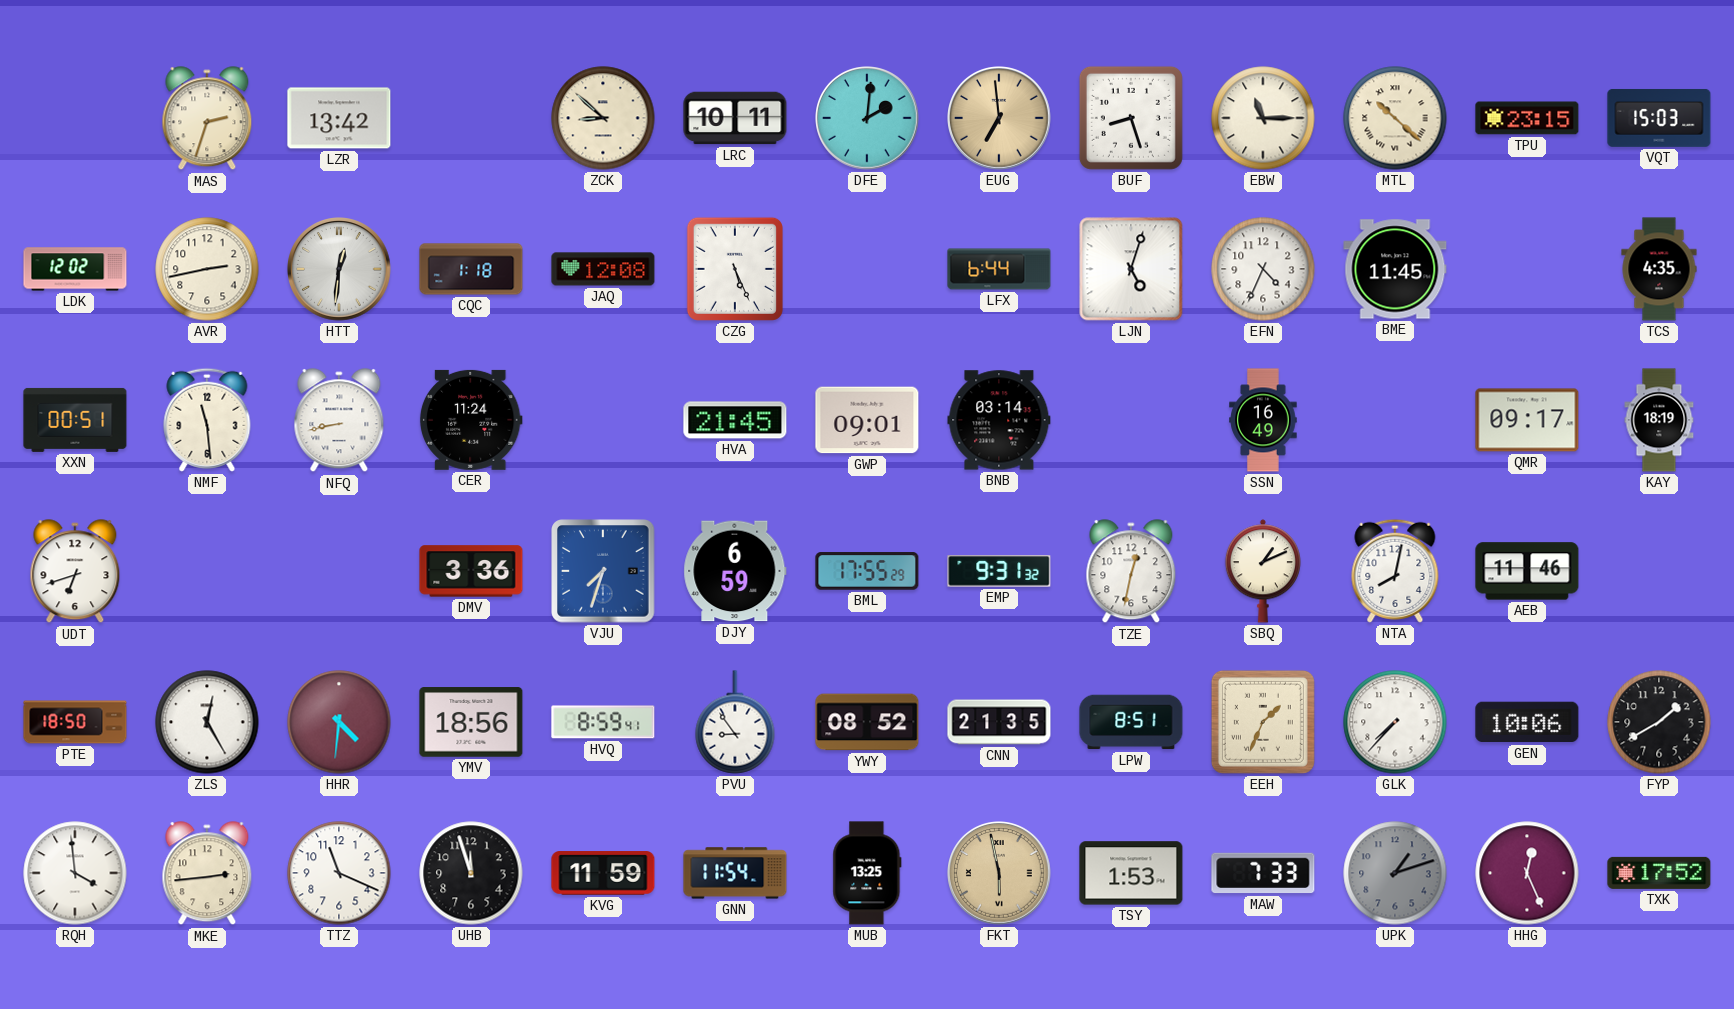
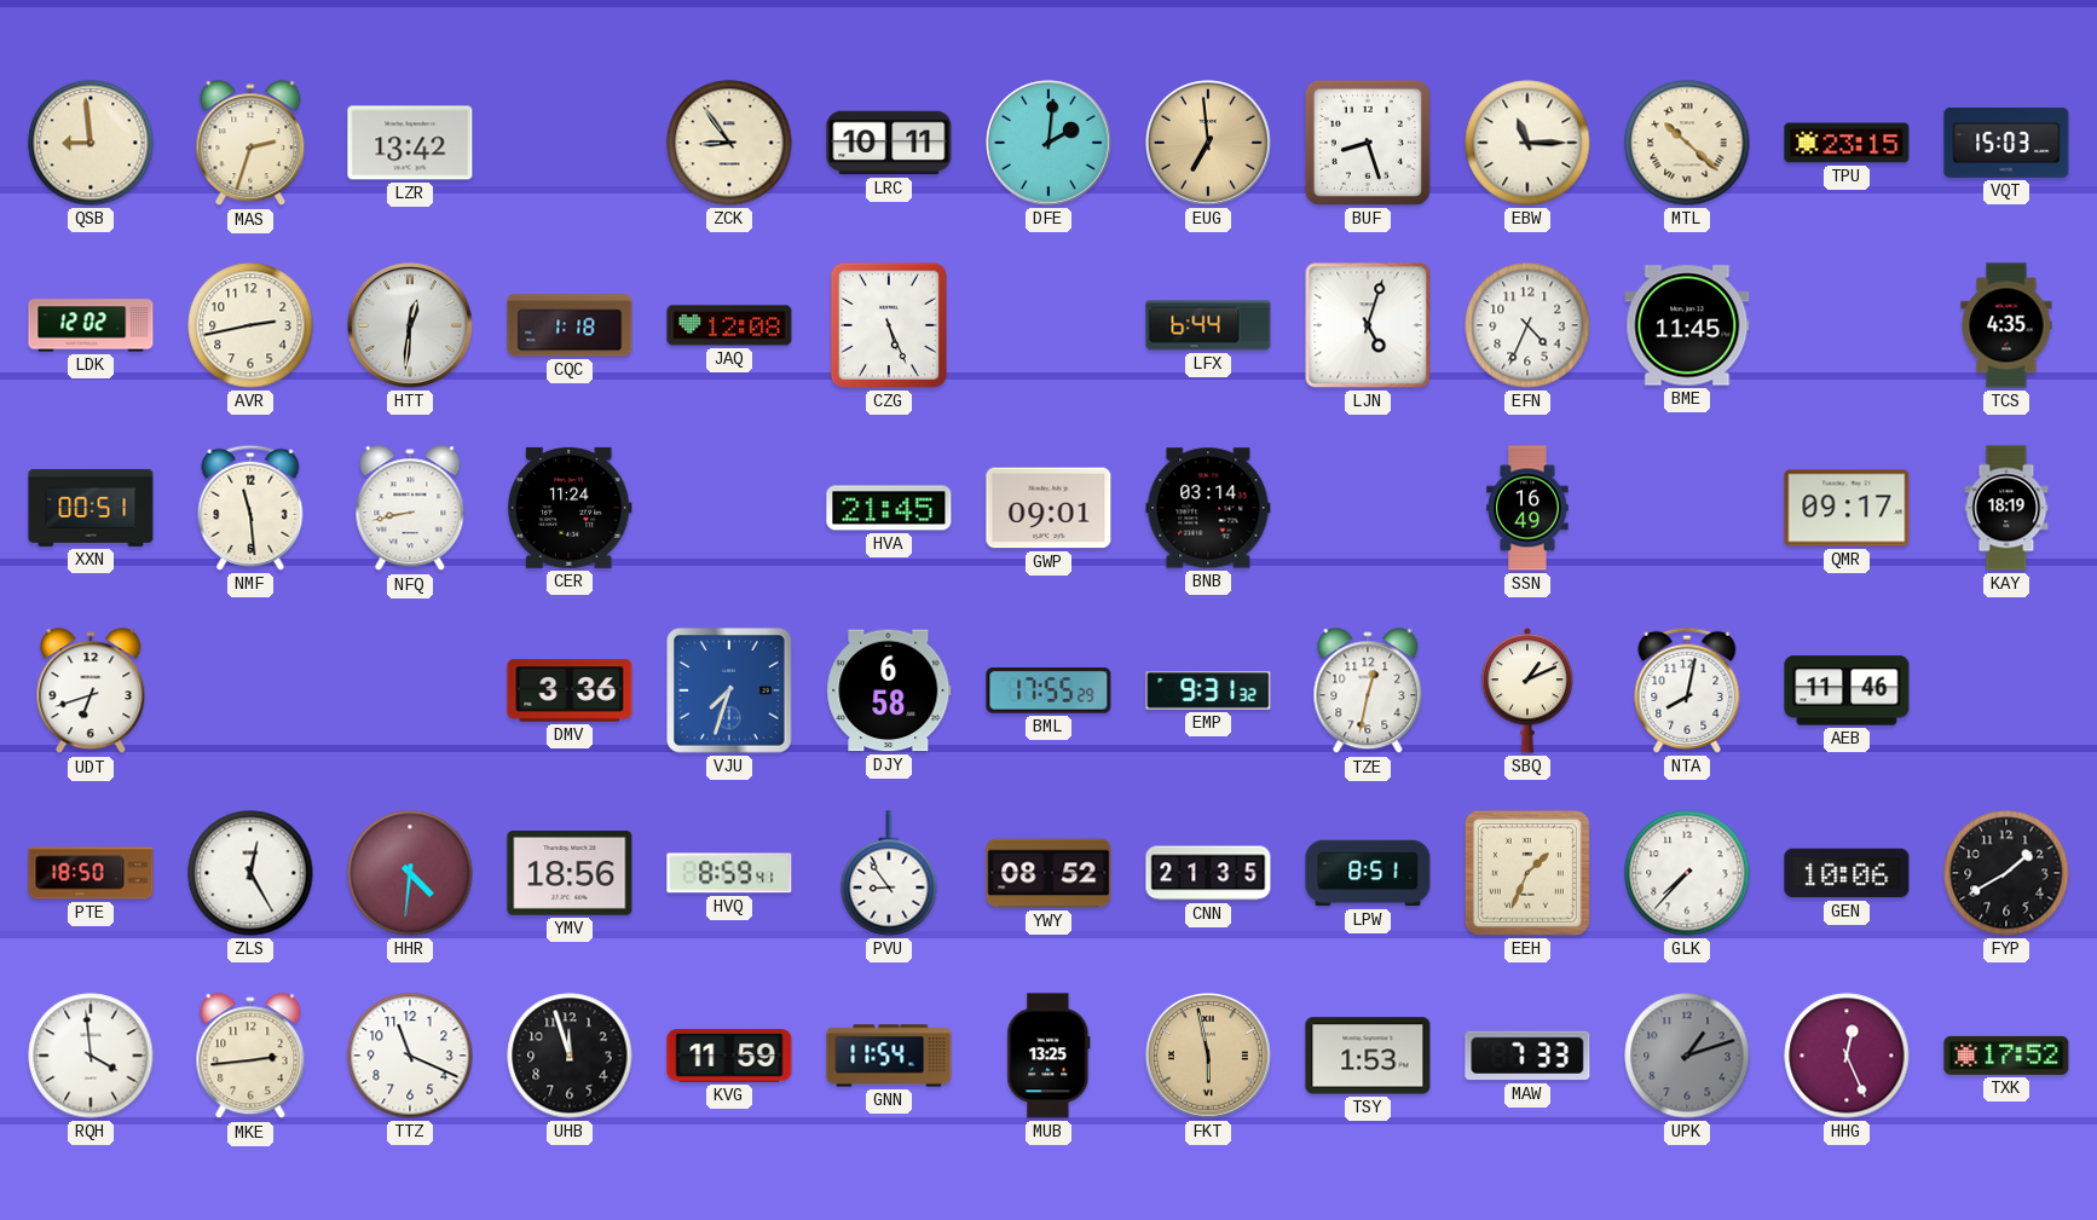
QSB: none -> 8:59 (91, 143)
ZCK: 8:52 -> 8:54 (729, 143)
DJY: 6:59 -> 6:58 (889, 690)
